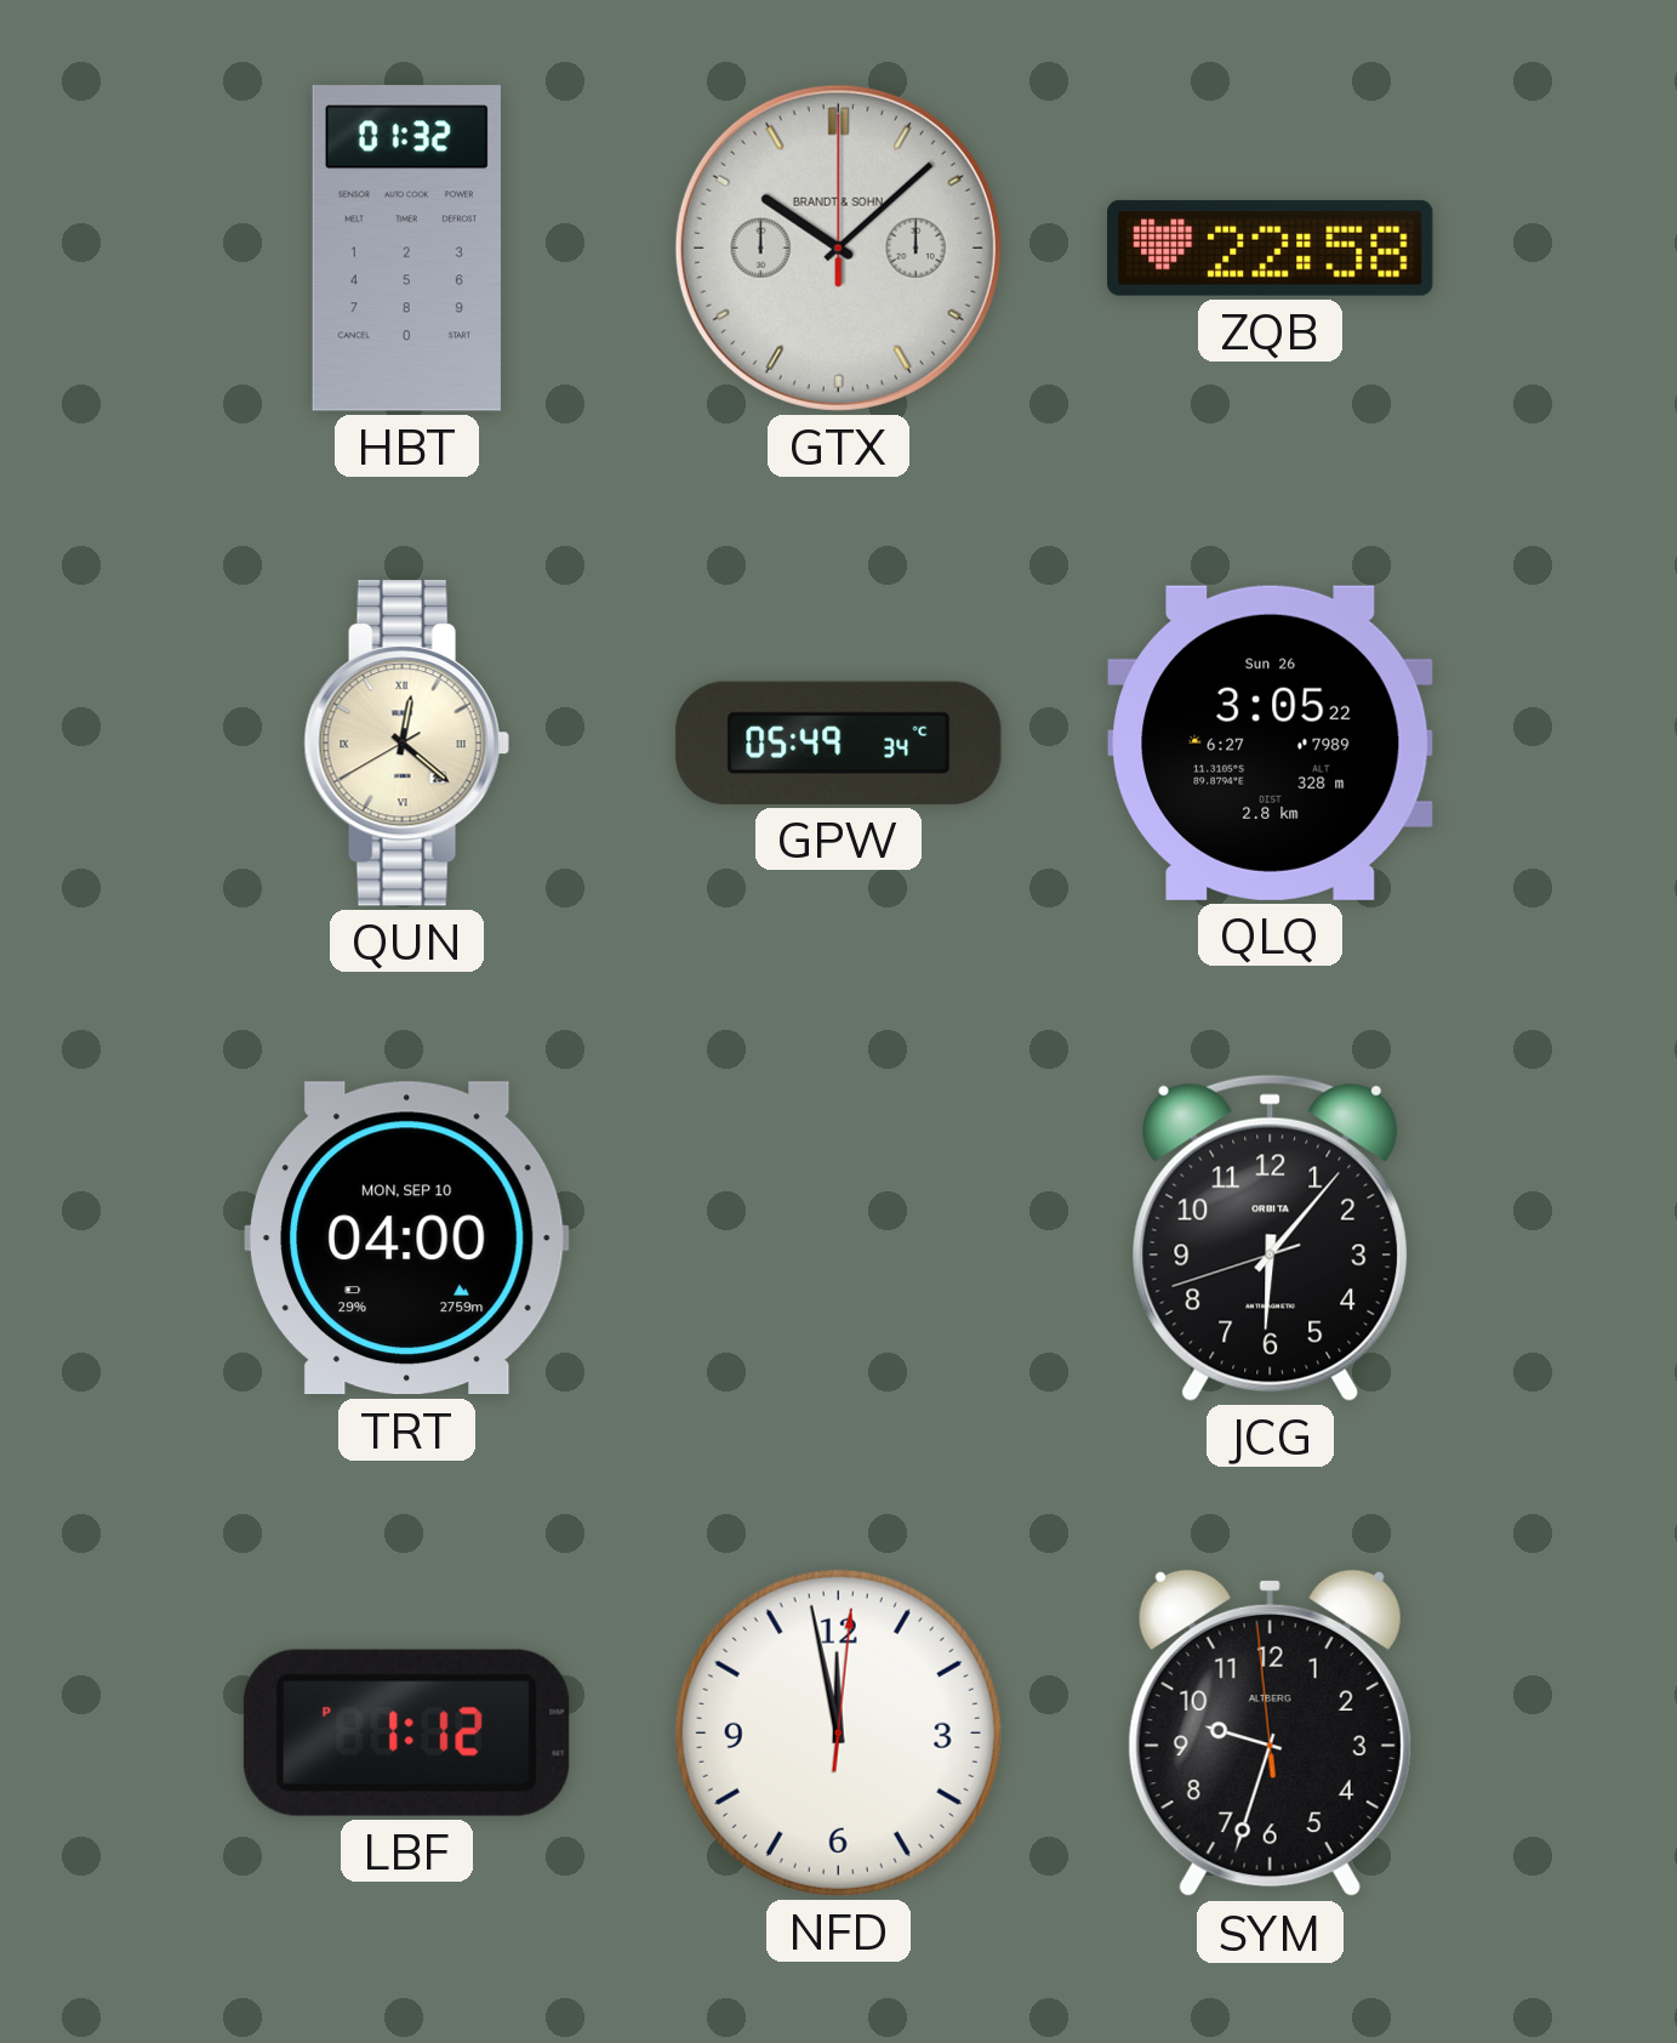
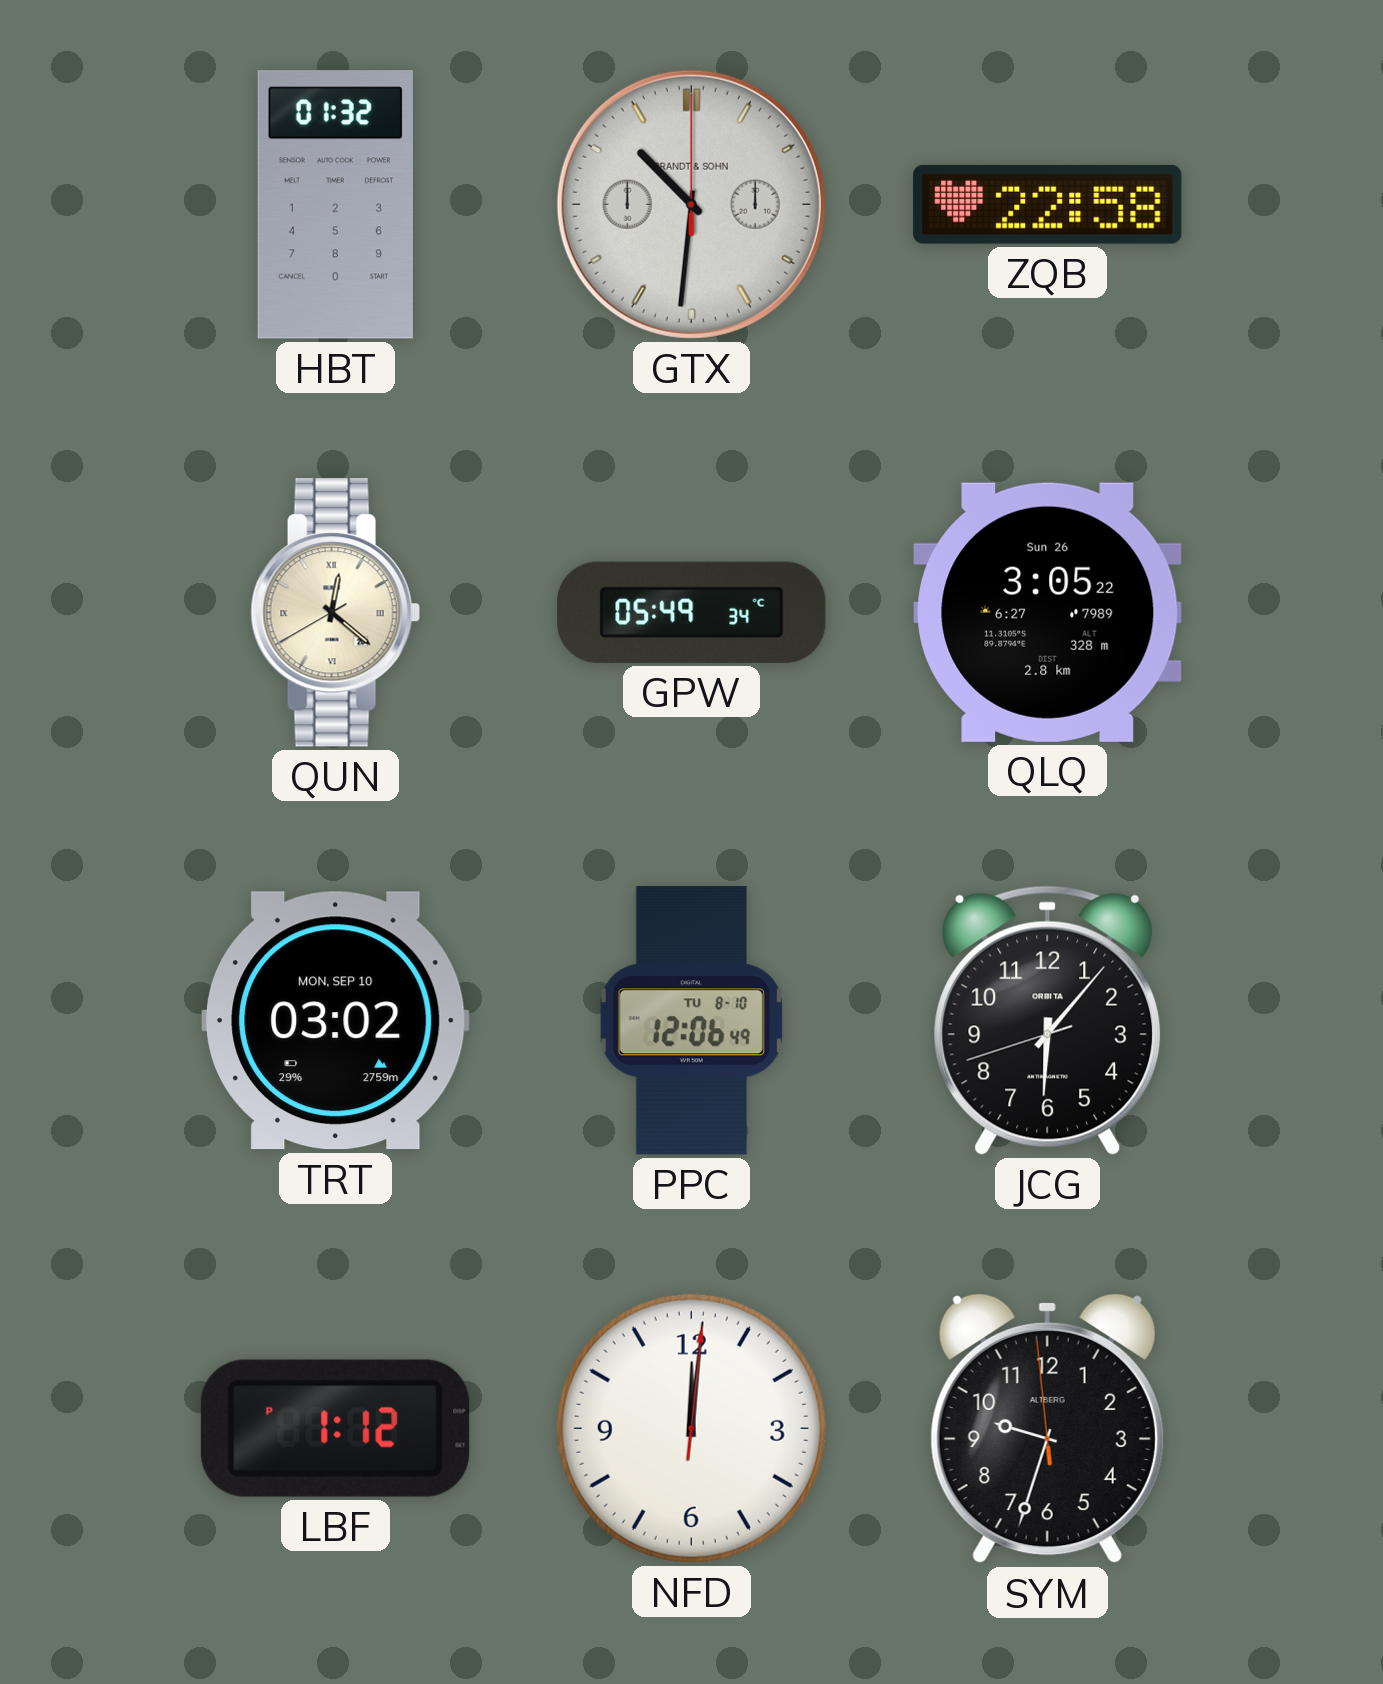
GTX: 10:08 -> 10:31 (691, 204)
TRT: 04:00 -> 03:02 (336, 1021)
PPC: none -> 12:06 (691, 1021)
NFD: 11:58 -> 12:01 (691, 1428)
